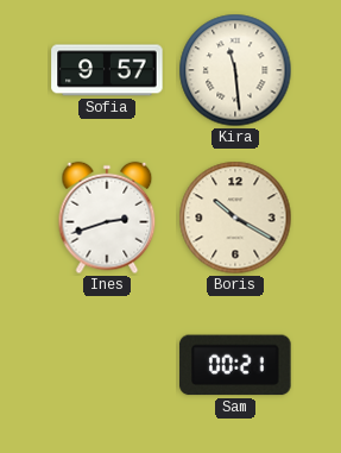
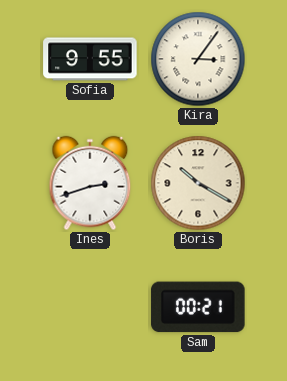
Sofia: 9:57 -> 9:55 (90, 59)
Kira: 11:29 -> 3:06 (198, 59)
